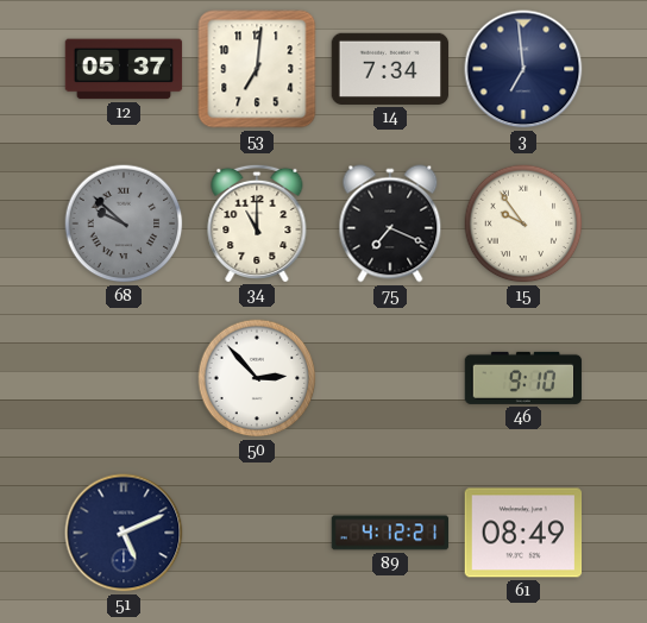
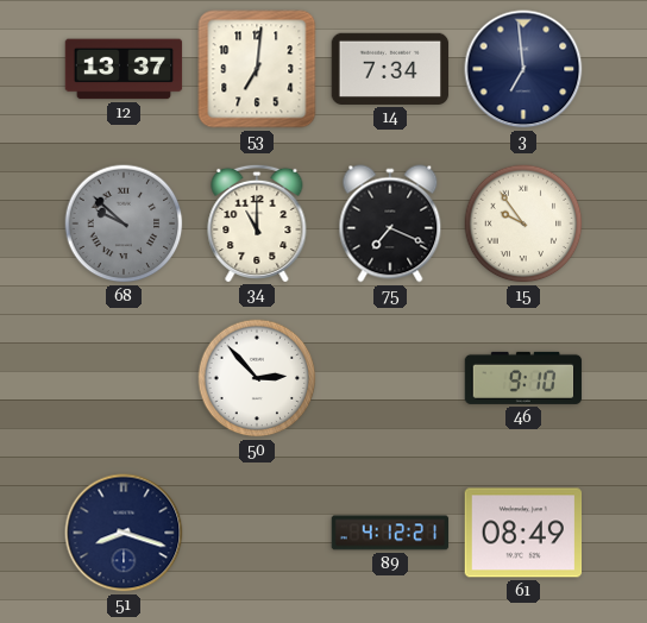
12: 05:37 -> 13:37 (124, 69)
51: 5:11 -> 8:18 (124, 533)
